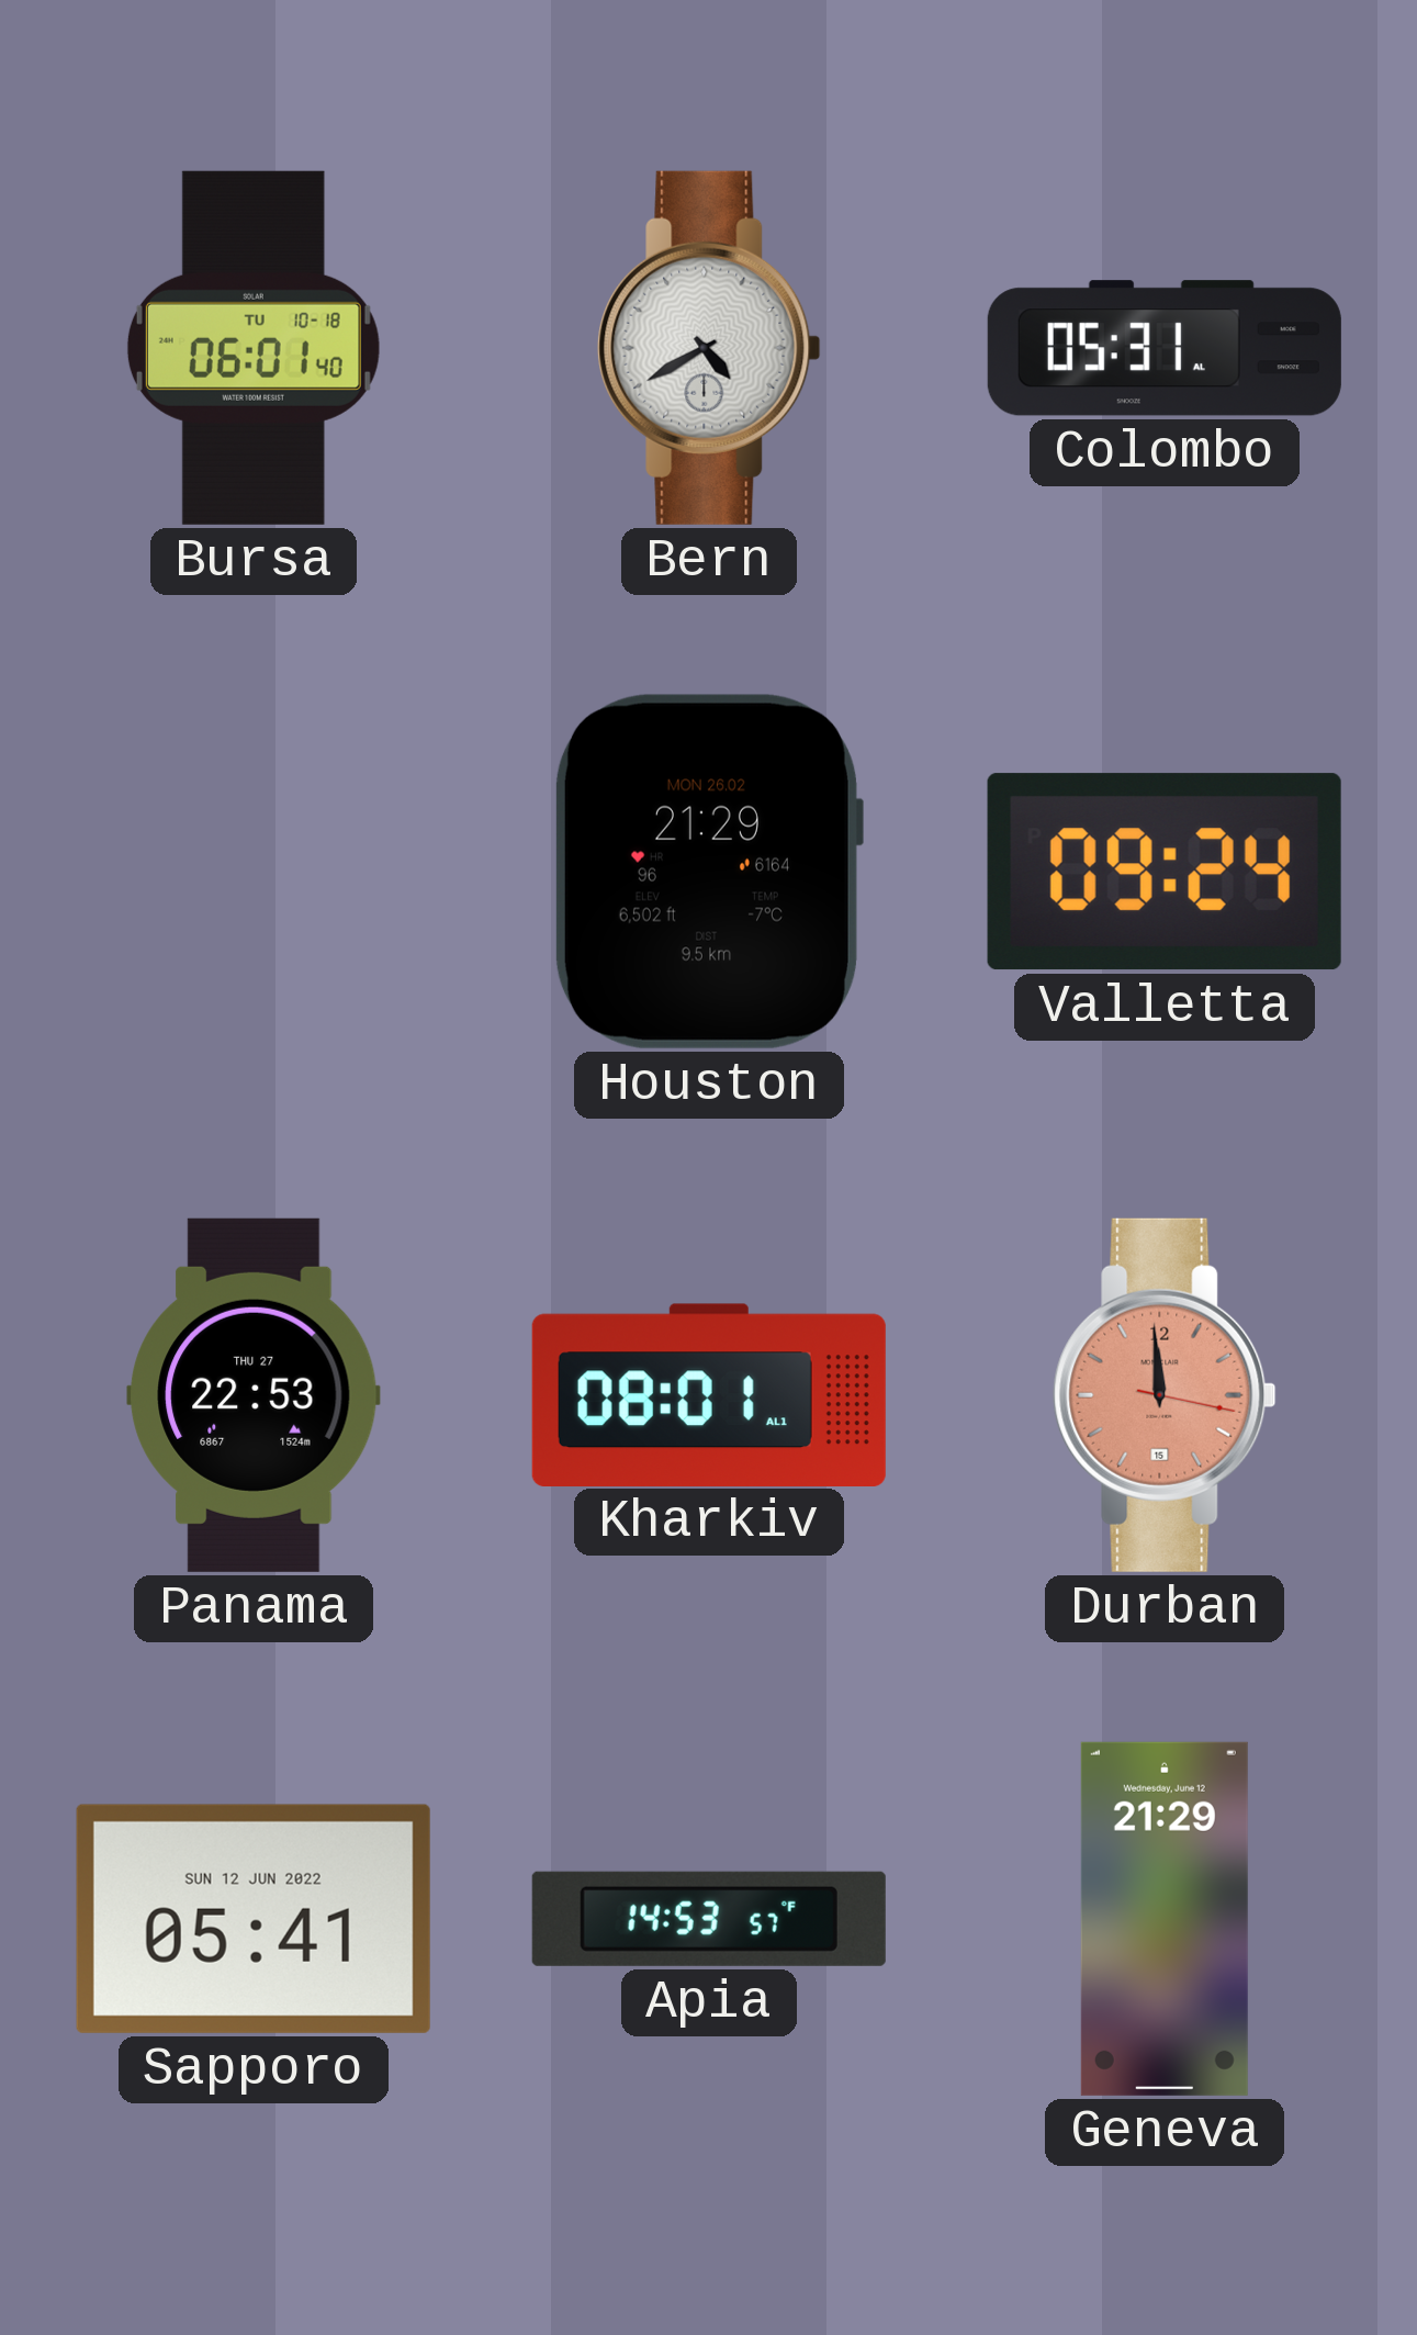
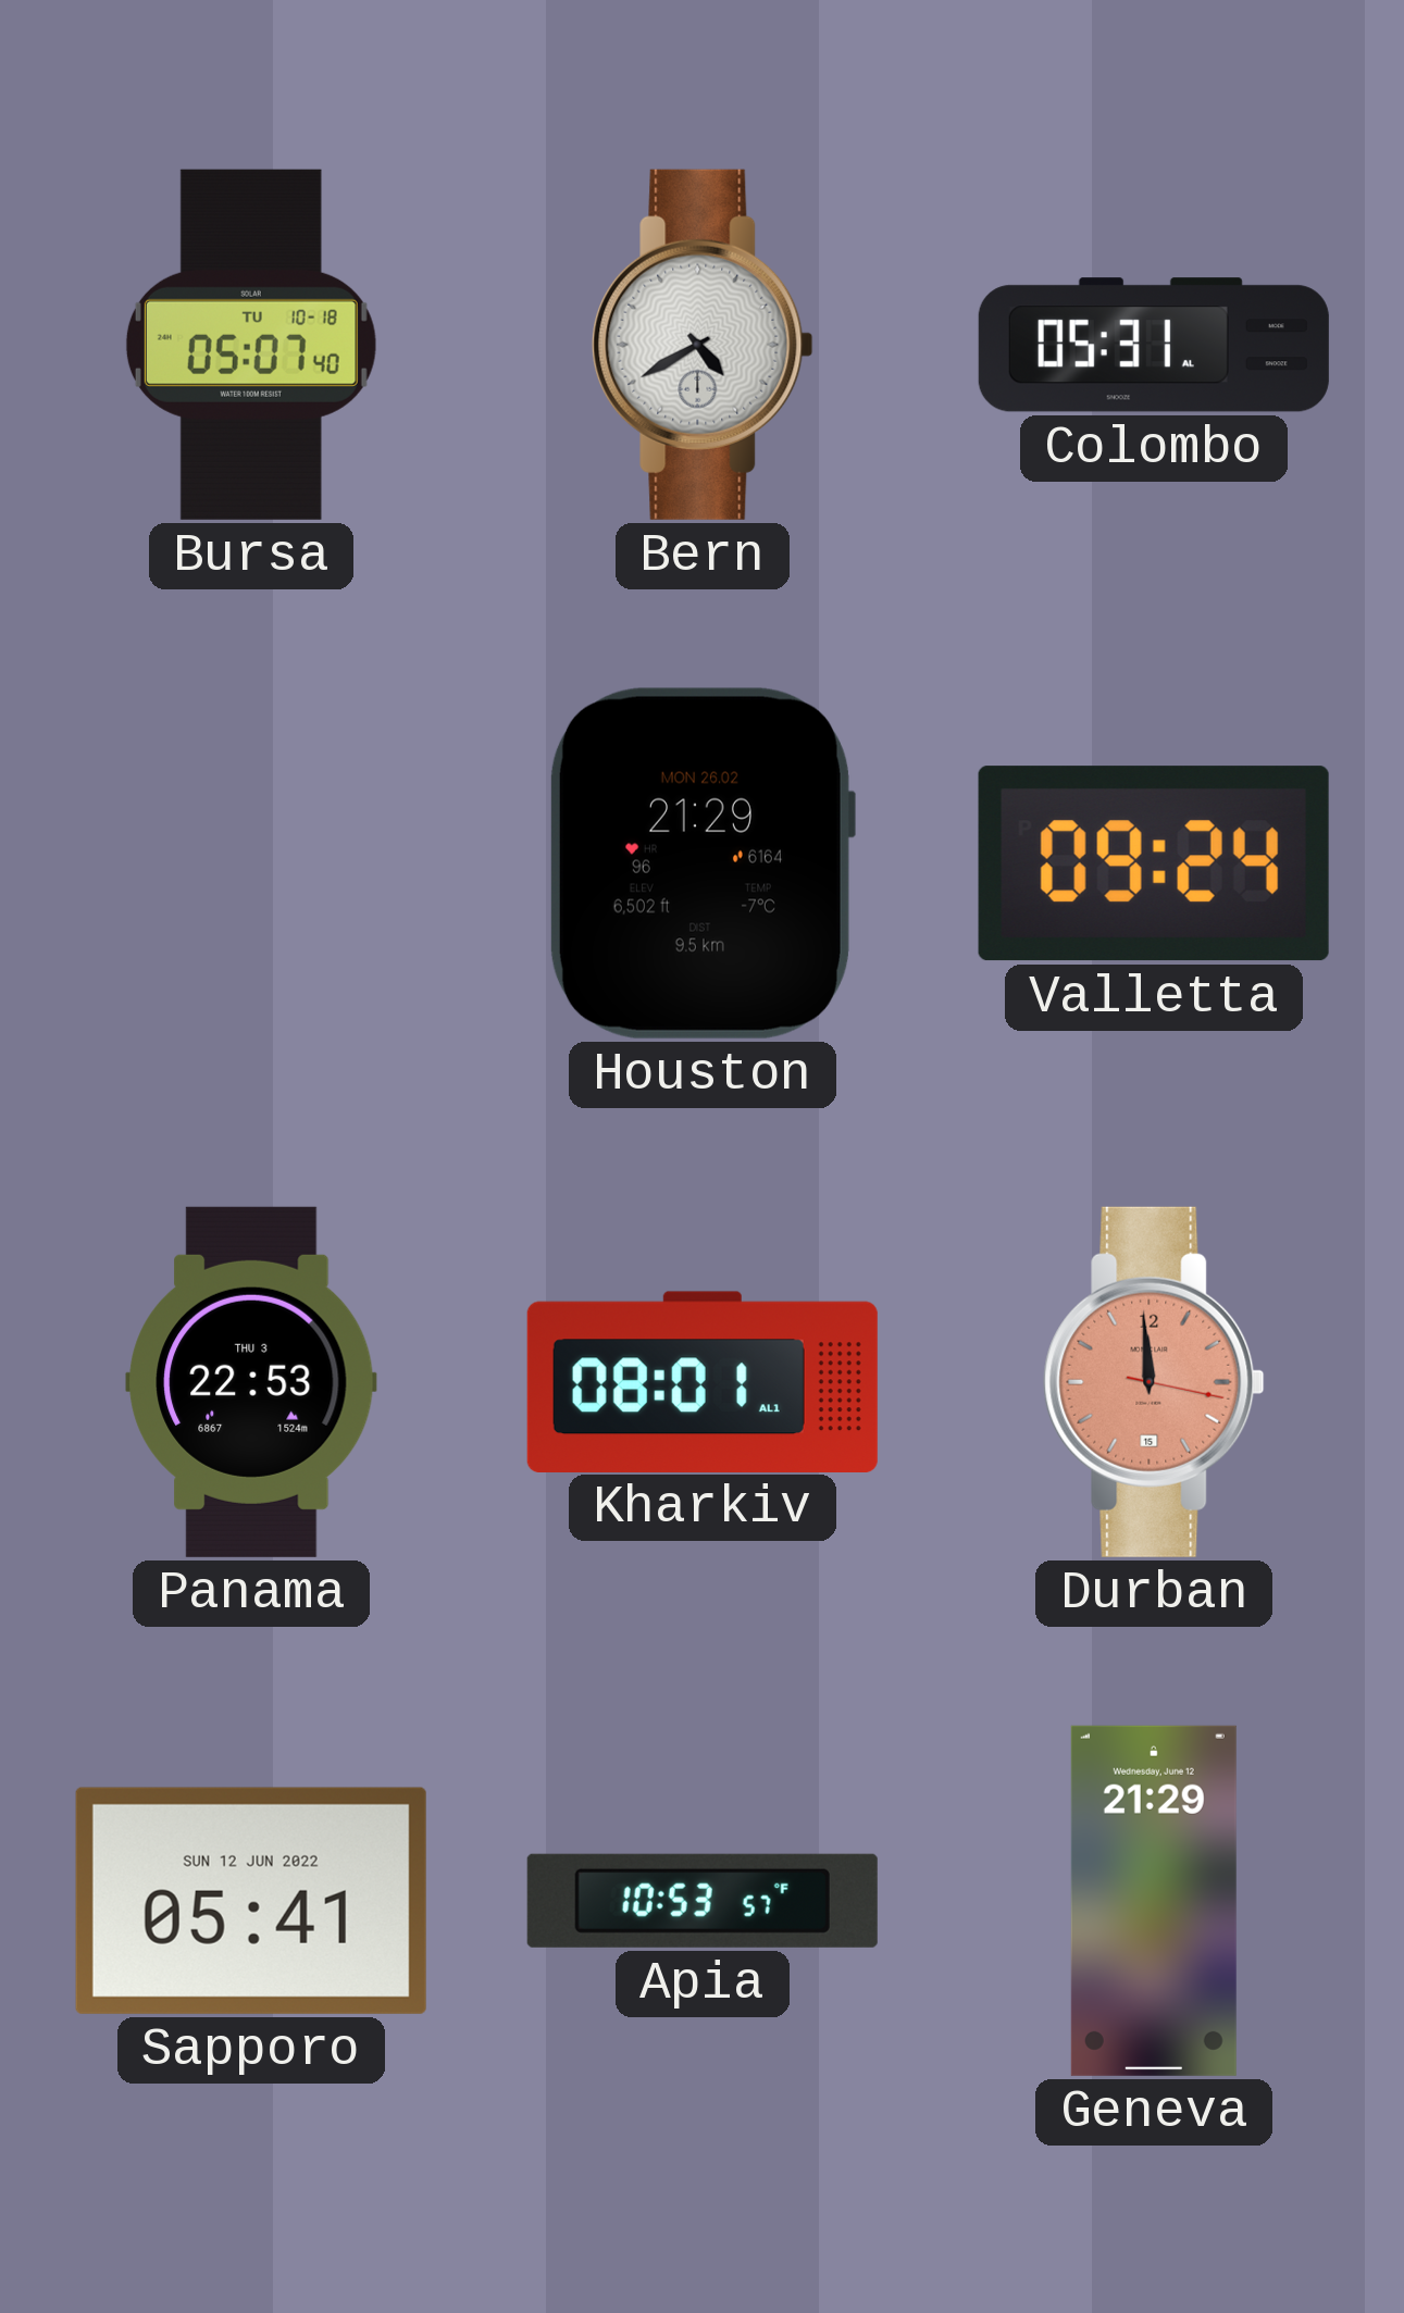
Bursa: 06:01 -> 05:07 (251, 345)
Panama date: THU 27 -> THU 3 (251, 1382)
Apia: 14:53 -> 10:53 (703, 1901)
